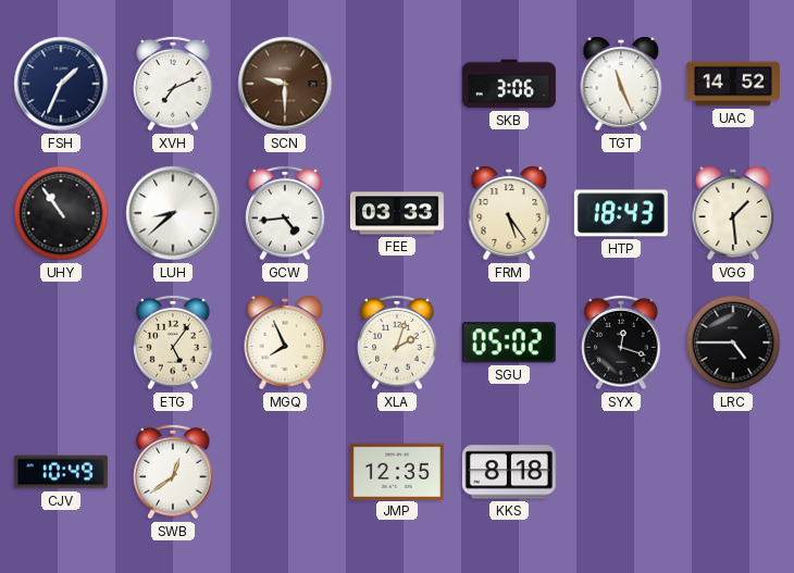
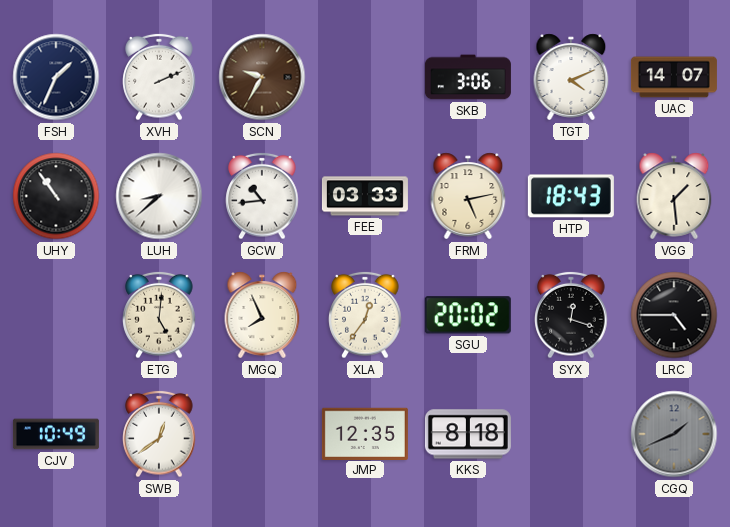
XVH: 7:11 -> 2:11 (159, 77)
SCN: 9:30 -> 9:35 (262, 77)
TGT: 11:26 -> 4:11 (571, 77)
UAC: 14:52 -> 14:07 (674, 77)
GCW: 4:44 -> 10:44 (262, 196)
FRM: 5:24 -> 5:13 (468, 196)
ETG: 5:06 -> 5:01 (159, 315)
XLA: 2:03 -> 12:36 (365, 315)
SGU: 05:02 -> 20:02 (468, 315)
CGQ: none -> 1:41 (674, 434)
